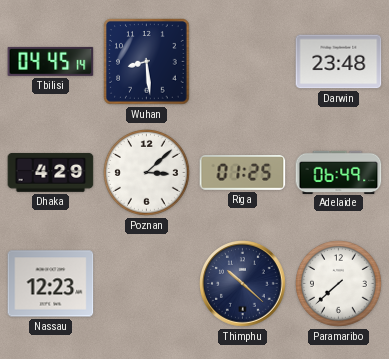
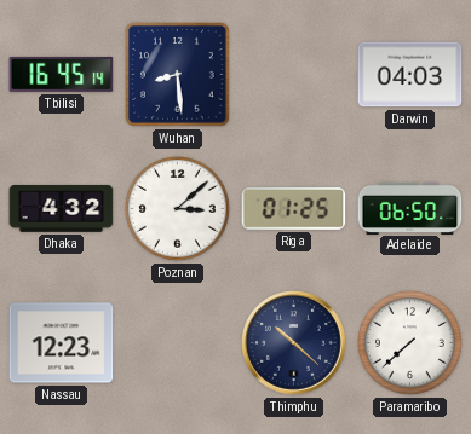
Tbilisi: 04:45 -> 16:45 (62, 74)
Darwin: 23:48 -> 04:03 (410, 75)
Dhaka: 4:29 -> 4:32 (62, 209)
Adelaide: 06:49 -> 06:50 (410, 208)
